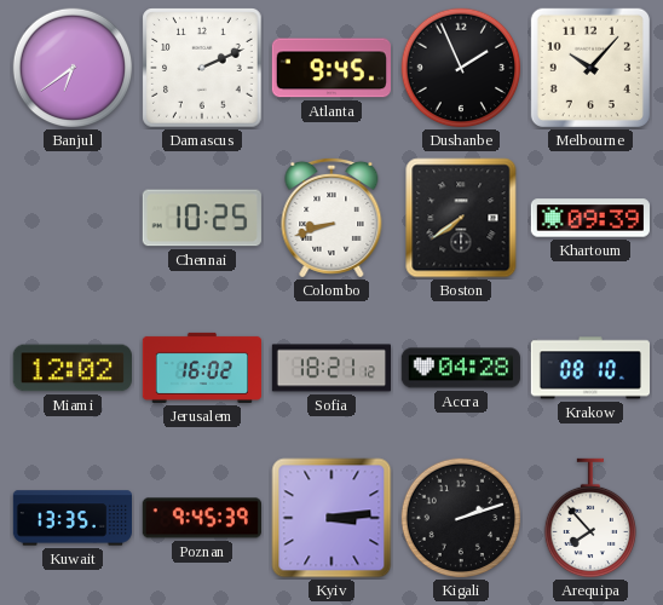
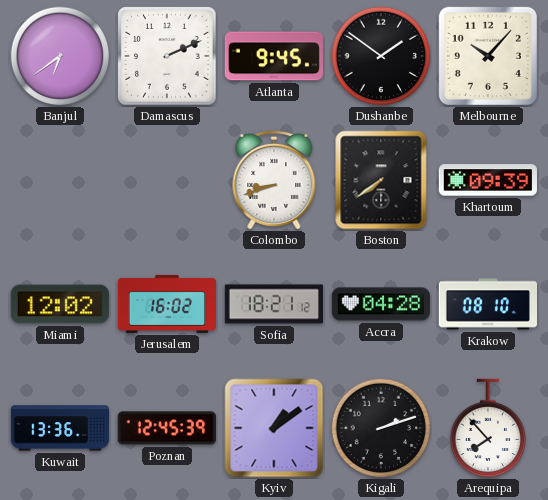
Dushanbe: 1:56 -> 1:51 (381, 56)
Chennai: 10:25 -> none (202, 218)
Kuwait: 13:35 -> 13:36 (59, 428)
Poznan: 9:45 -> 12:45 (167, 428)
Kyiv: 3:14 -> 1:09 (274, 428)
